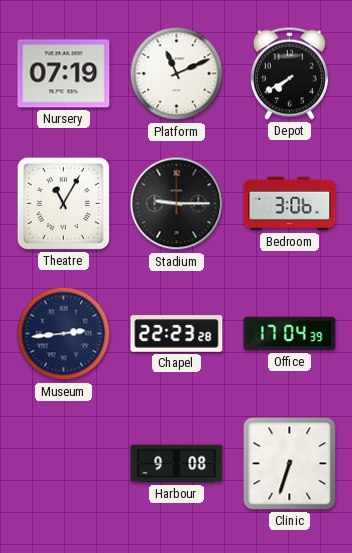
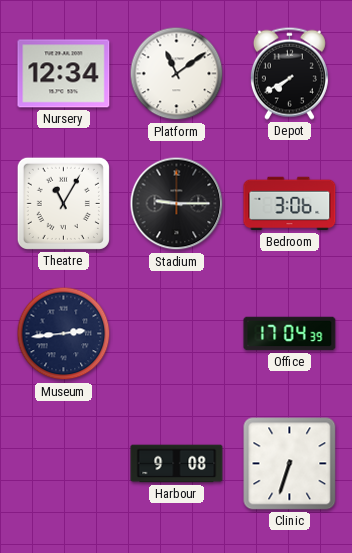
Nursery: 07:19 -> 12:34 (64, 74)
Platform: 11:11 -> 11:09 (177, 74)
Chapel: 22:23 -> none (177, 334)
